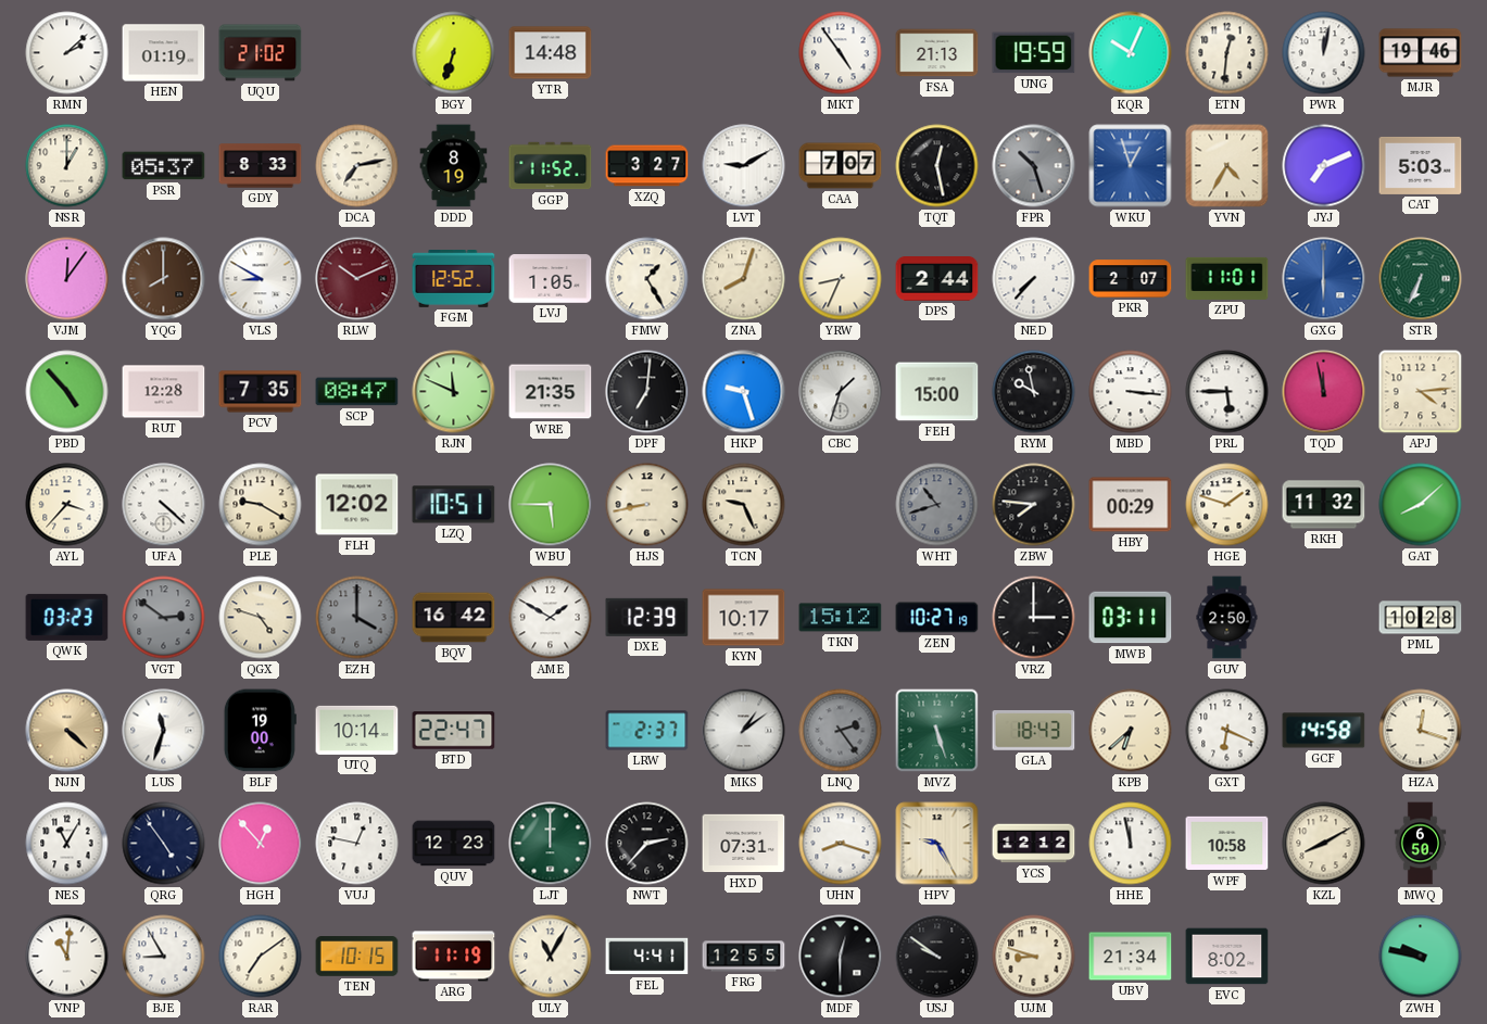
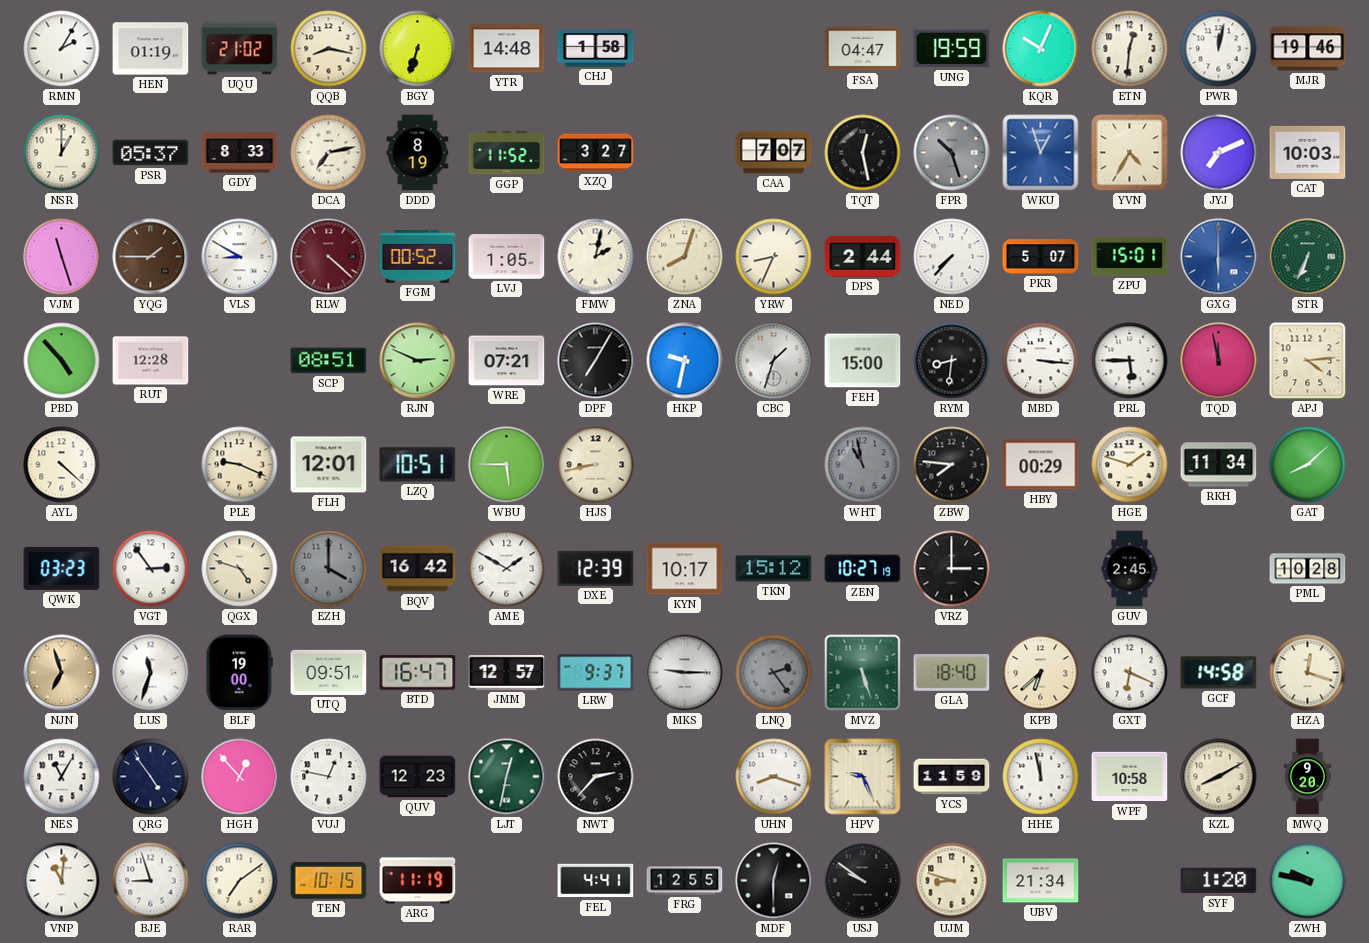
RMN: 2:08 -> 2:05 (62, 49)
QQB: none -> 8:17 (329, 49)
CHJ: none -> 1:58 (596, 49)
MKT: 4:54 -> none (841, 53)
FSA: 21:13 -> 04:47 (863, 49)
LVT: 9:10 -> none (744, 166)
CAT: 5:03 -> 10:03 (1308, 152)
VJM: 12:06 -> 11:27 (62, 257)
YQG: 8:00 -> 1:45 (151, 257)
RLW: 10:11 -> 4:22 (329, 257)
FGM: 12:52 -> 00:52 (418, 257)
FMW: 1:25 -> 2:02 (596, 257)
PKR: 2:07 -> 5:07 (1041, 257)
ZPU: 11:01 -> 15:01 (1130, 256)
PCV: 7:35 -> none (261, 392)
SCP: 08:47 -> 08:51 (329, 361)
RJN: 11:49 -> 2:49 (418, 361)
WRE: 21:35 -> 07:21 (507, 361)
DPF: 7:01 -> 7:05 (596, 361)
HKP: 9:27 -> 9:32 (685, 361)
RYM: 9:58 -> 8:31 (952, 361)
AYL: 3:37 -> 4:22 (62, 465)
UFA: 4:22 -> none (164, 505)
PLE: 9:20 -> 9:19 (240, 465)
FLH: 12:02 -> 12:01 (329, 465)
TCN: 9:26 -> none (744, 505)
WHT: 10:42 -> 10:58 (863, 465)
RKH: 11:32 -> 11:34 (1219, 465)
VGT: 2:51 -> 2:54 (151, 569)
VGT dial: grey -> white (151, 569)
MWB: 03:11 -> none (1131, 618)
GUV: 2:50 -> 2:45 (1130, 569)
NJN: 4:22 -> 6:57 (62, 673)
UTQ: 10:14 -> 09:51 (329, 672)
BTD: 22:47 -> 16:47 (418, 673)
JMM: none -> 12:57 (507, 672)
LRW: 2:37 -> 9:37 (596, 673)
MKS: 1:09 -> 9:15 (685, 673)
GLA: 18:43 -> 18:40 (952, 673)
LJT: 12:00 -> 12:32 (507, 777)
HXD: 07:31 -> none (744, 844)
HPV: 9:25 -> 9:26 (863, 777)
YCS: 12:12 -> 11:59 (952, 777)
MWQ: 6:50 -> 9:20 (1308, 777)
BJE: 8:55 -> 8:57 (151, 881)
ULY: 11:05 -> none (551, 957)
EVC: 8:02 -> none (1227, 957)
SYF: none -> 1:20 (1219, 881)
